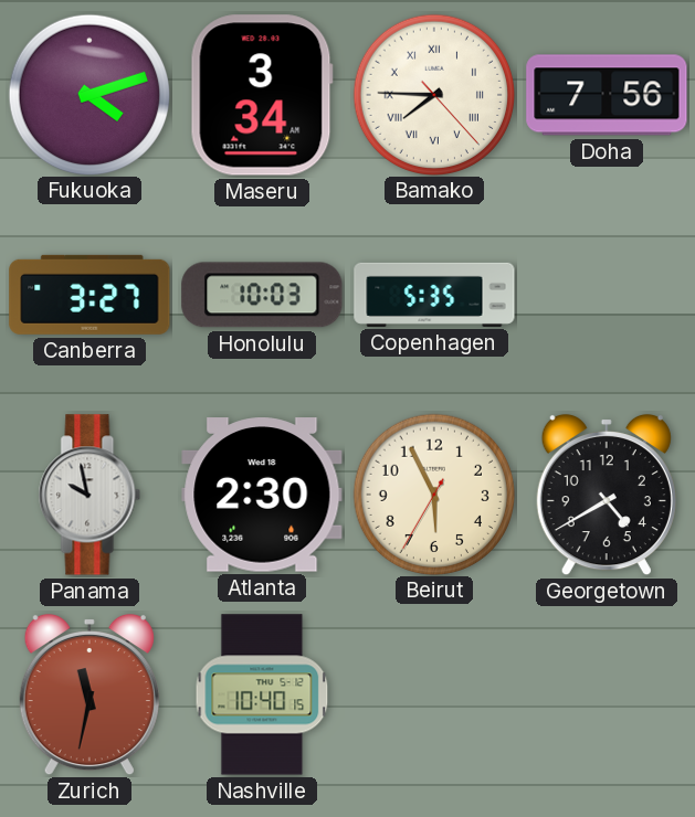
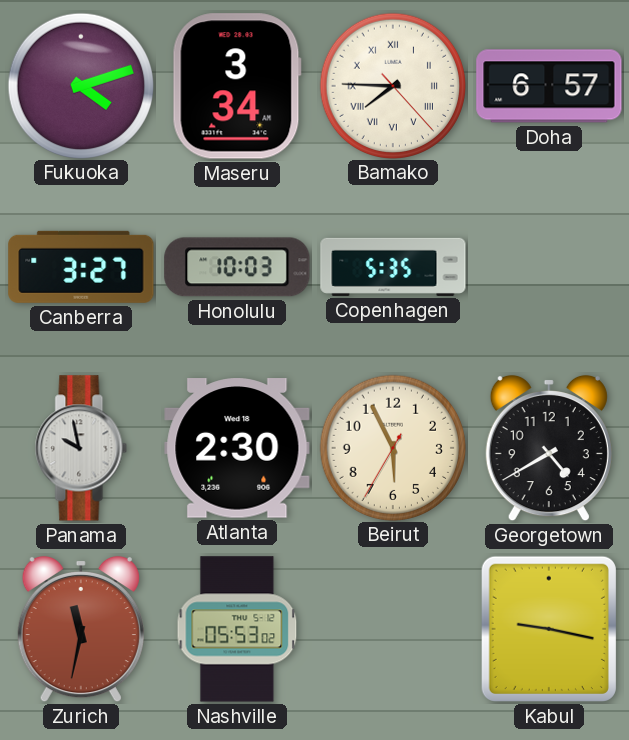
Doha: 7:56 -> 6:57 (549, 86)
Nashville: 10:40 -> 05:53 (237, 629)
Kabul: none -> 9:17 (549, 629)
